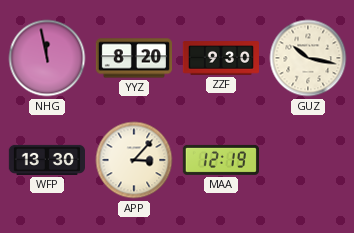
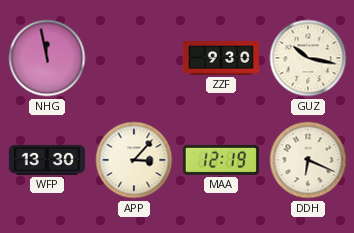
YYZ: 8:20 -> none (133, 58)
DDH: none -> 6:19 (308, 160)
